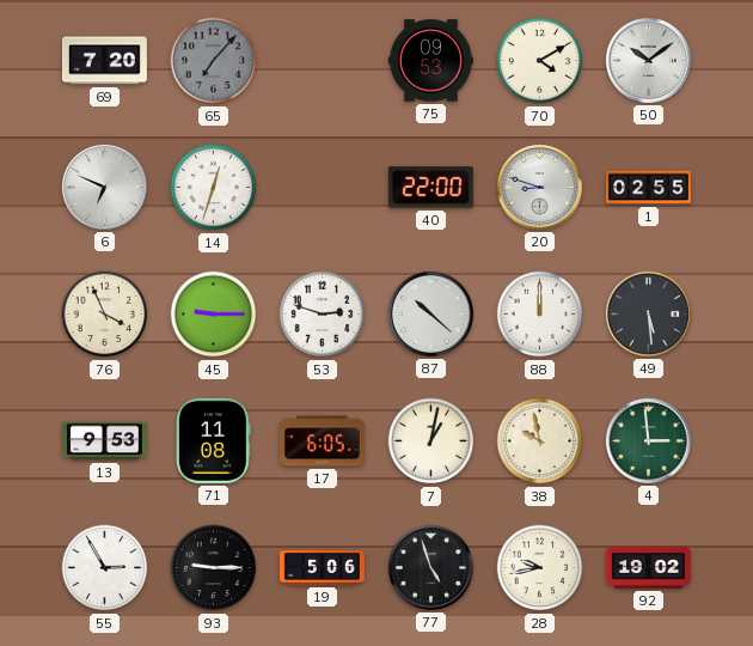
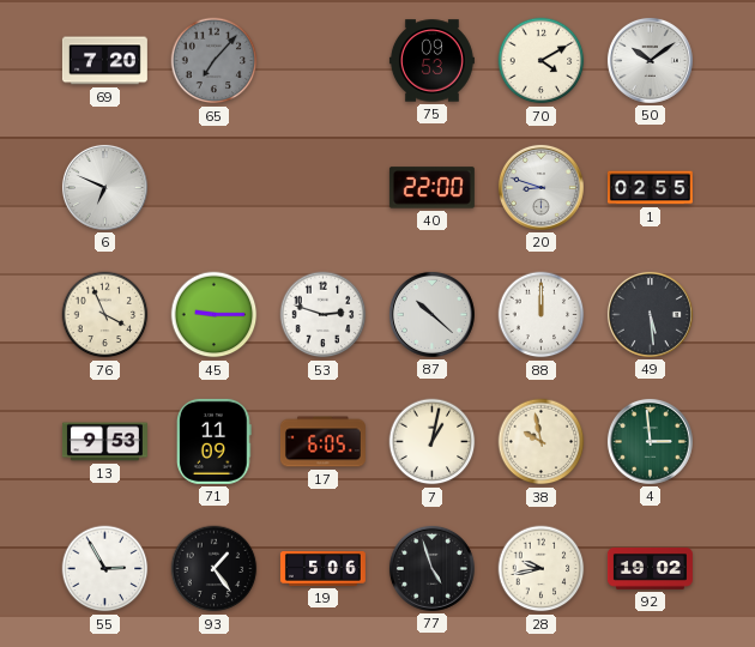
14: 12:33 -> none (214, 188)
71: 11:08 -> 11:09 (215, 441)
93: 9:15 -> 1:24 (215, 569)
